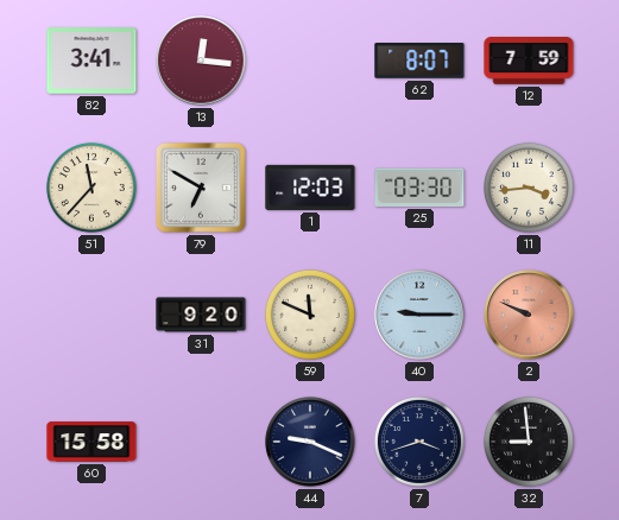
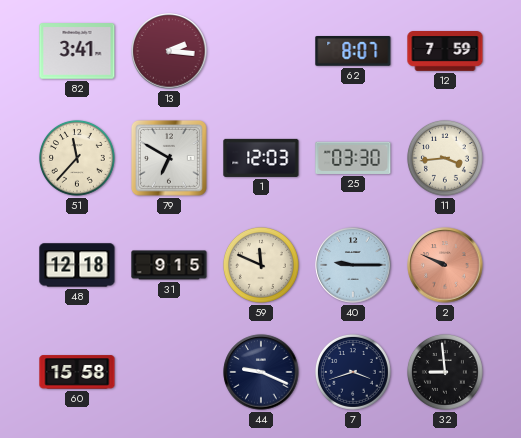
13: 12:16 -> 2:16 (169, 51)
48: none -> 12:18 (77, 265)
31: 9:20 -> 9:15 (169, 265)
